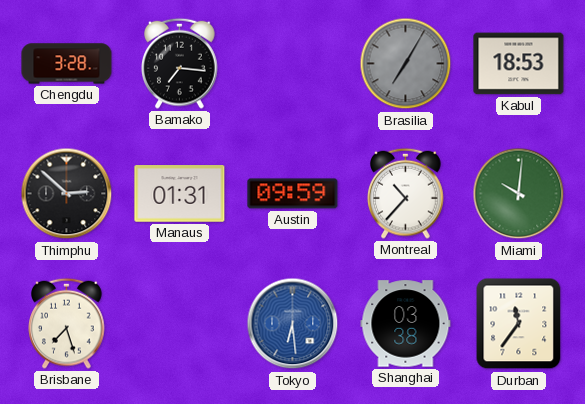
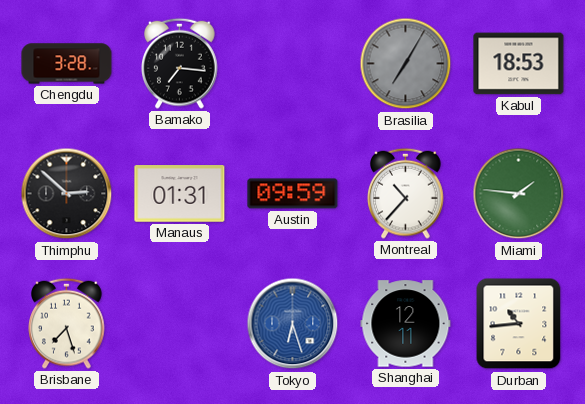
Miami: 10:01 -> 1:46 (519, 194)
Tokyo: 6:29 -> 6:27 (293, 324)
Shanghai: 03:38 -> 12:11 (406, 324)
Durban: 11:36 -> 10:44 (519, 324)
